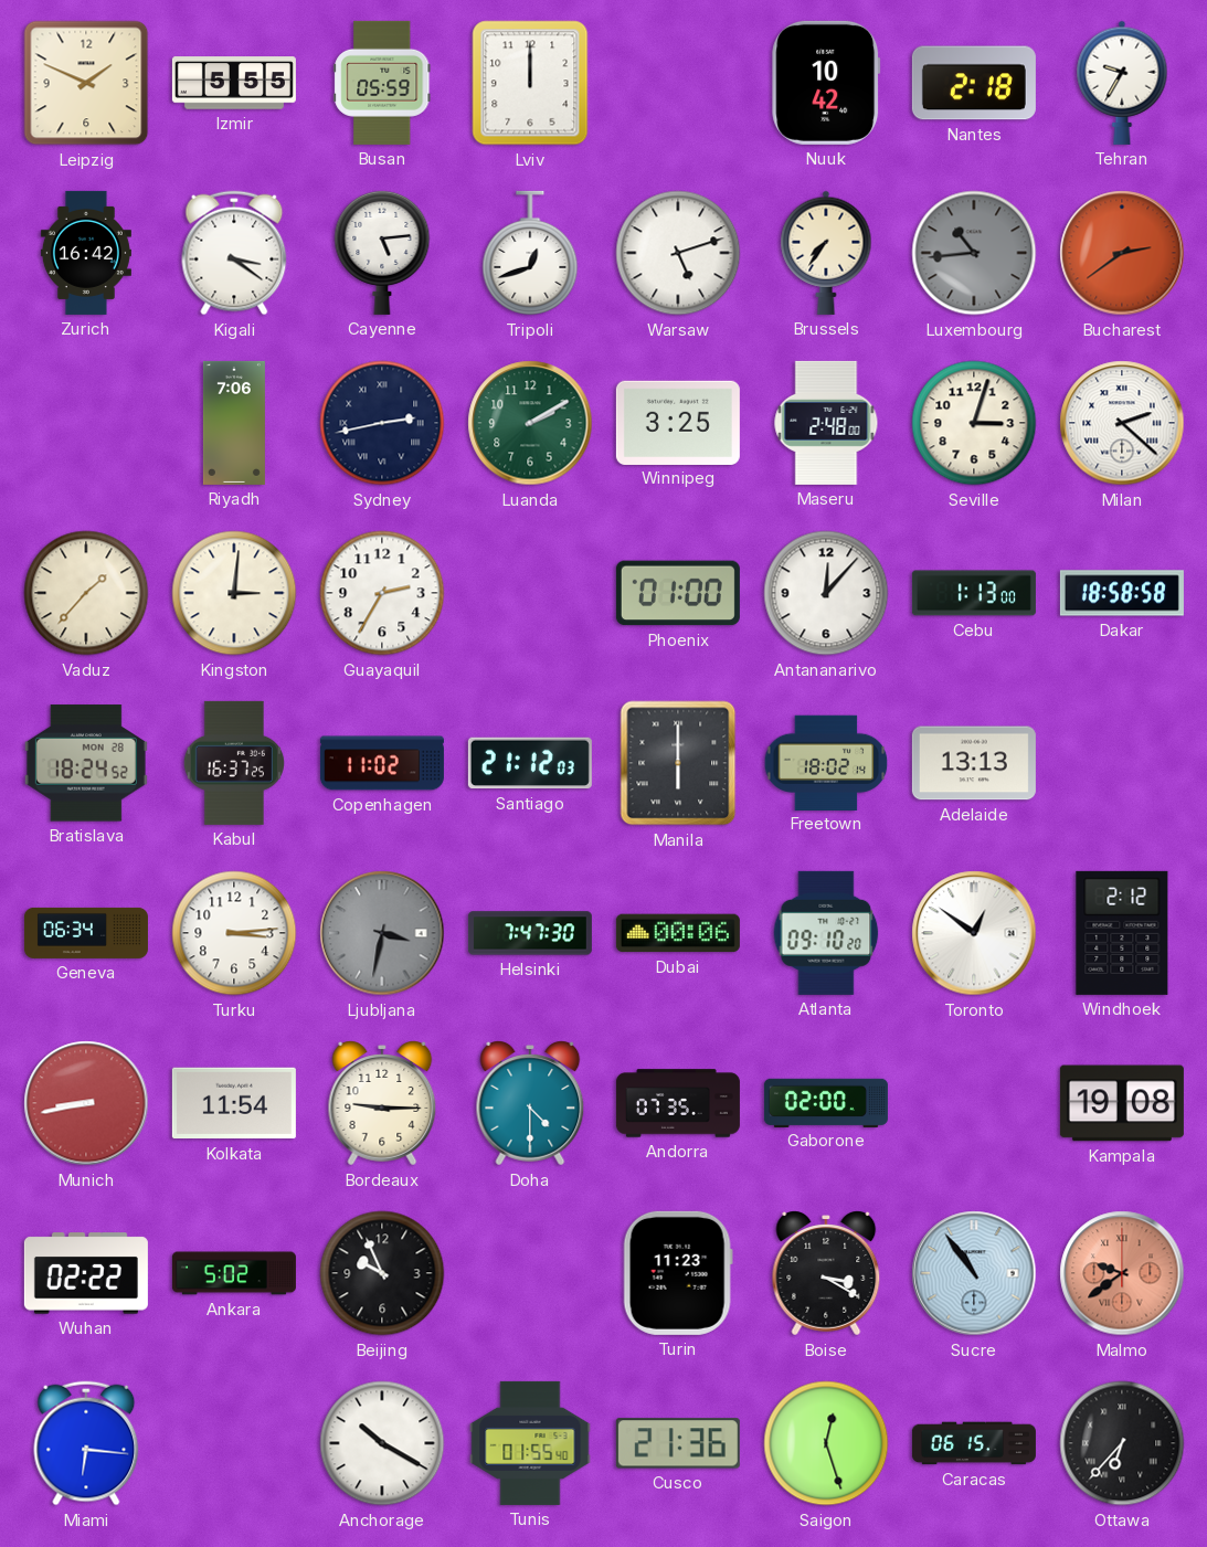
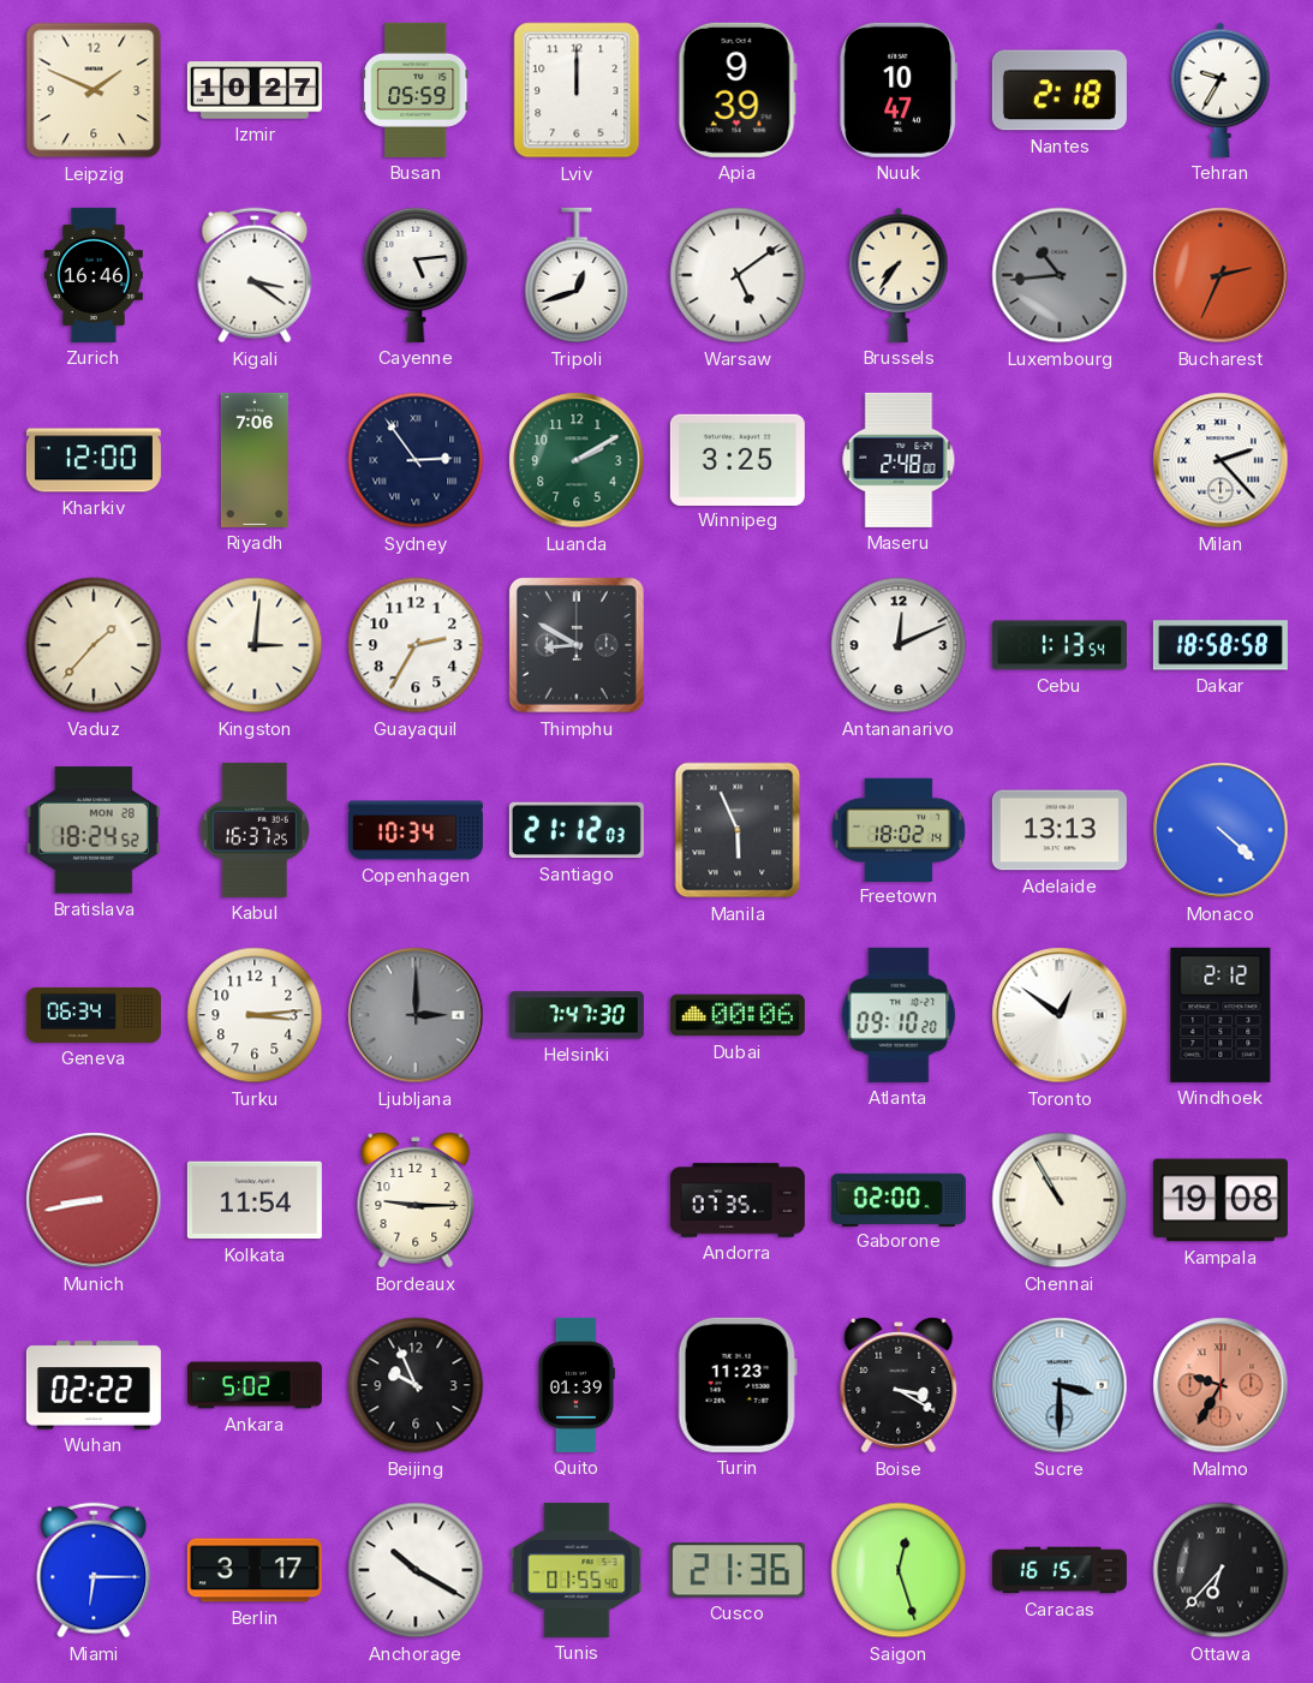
Izmir: 5:55 -> 10:27 (255, 90)
Apia: none -> 9:39 (738, 90)
Nuuk: 10:42 -> 10:47 (899, 90)
Zurich: 16:42 -> 16:46 (94, 275)
Warsaw: 5:12 -> 5:09 (738, 275)
Bucharest: 2:39 -> 2:34 (1221, 275)
Kharkiv: none -> 12:00 (94, 460)
Sydney: 2:43 -> 2:54 (416, 460)
Seville: 3:03 -> none (974, 423)
Milan: 2:22 -> 2:23 (1221, 460)
Thimphu: none -> 8:50 (577, 645)
Phoenix: 01:00 -> none (678, 593)
Antananarivo: 12:07 -> 12:11 (899, 645)
Cebu: 1:13:00 -> 1:13:54 (1060, 645)
Copenhagen: 11:02 -> 10:34 (416, 830)
Manila: 6:00 -> 5:56 (738, 830)
Monaco: none -> 4:22 (1221, 830)
Ljubljana: 3:32 -> 3:00 (416, 1015)
Doha: 4:30 -> none (530, 1103)
Chennai: none -> 10:55 (1060, 1200)
Quito: none -> 01:39 (575, 1385)
Sucre: 10:54 -> 3:30 (1060, 1385)
Malmo: 9:39 -> 9:35 (1221, 1385)
Miami: 6:16 -> 6:15 (94, 1570)
Berlin: none -> 3:17 (255, 1570)
Caracas: 06:15 -> 16:15 (1060, 1570)
